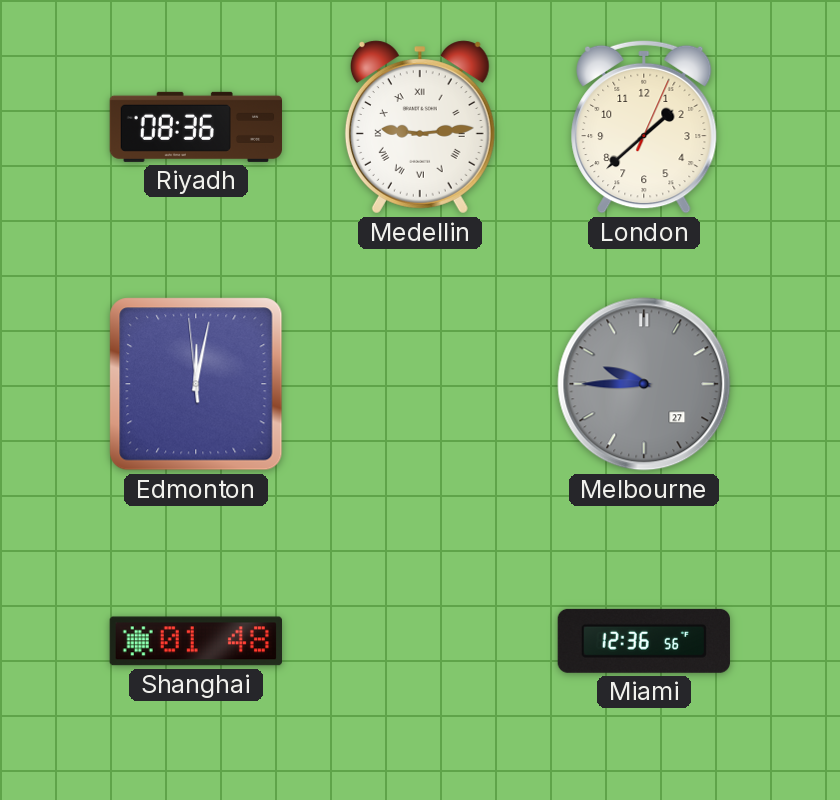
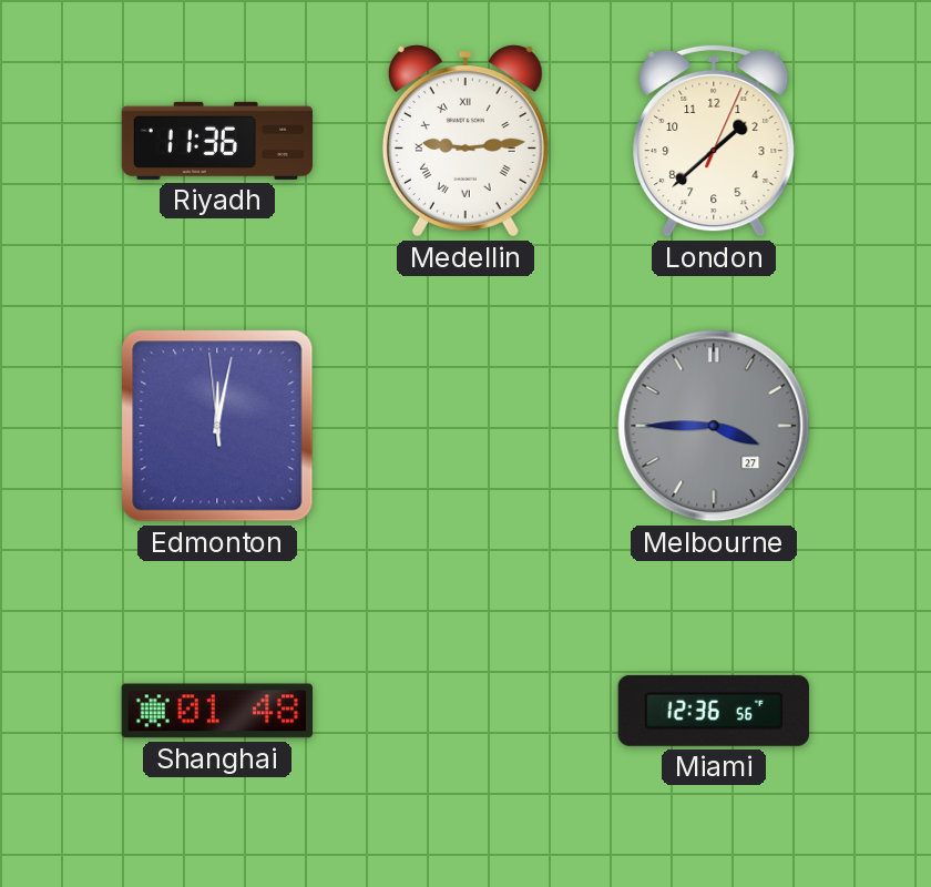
Riyadh: 08:36 -> 11:36 (216, 141)
Melbourne: 9:45 -> 3:45 (714, 426)
